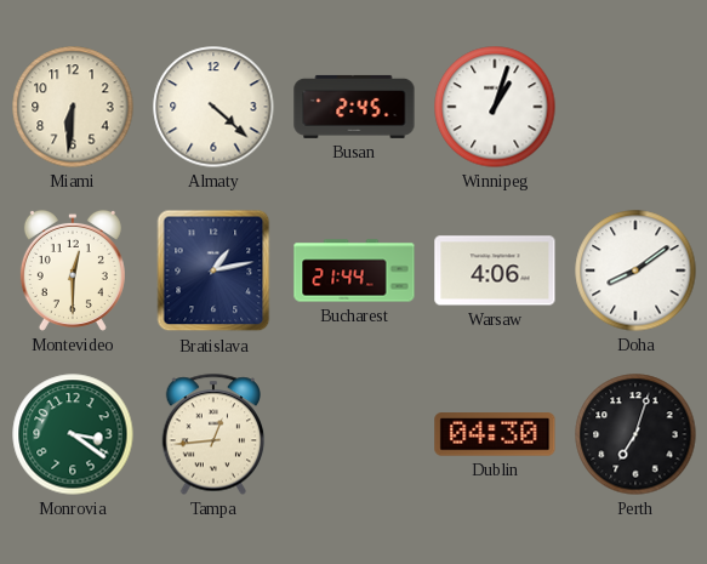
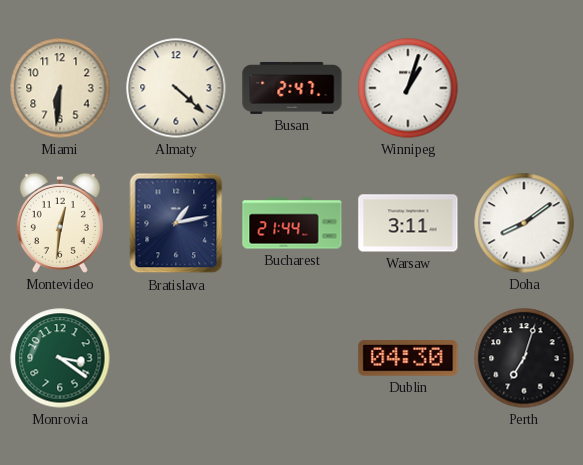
Busan: 2:45 -> 2:47 (292, 88)
Montevideo: 12:30 -> 12:31 (60, 223)
Warsaw: 4:06 -> 3:11 (408, 223)
Tampa: 12:44 -> none (213, 434)
